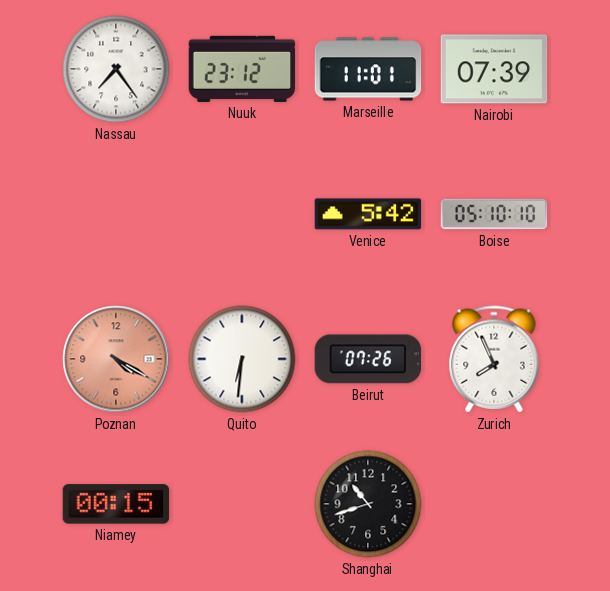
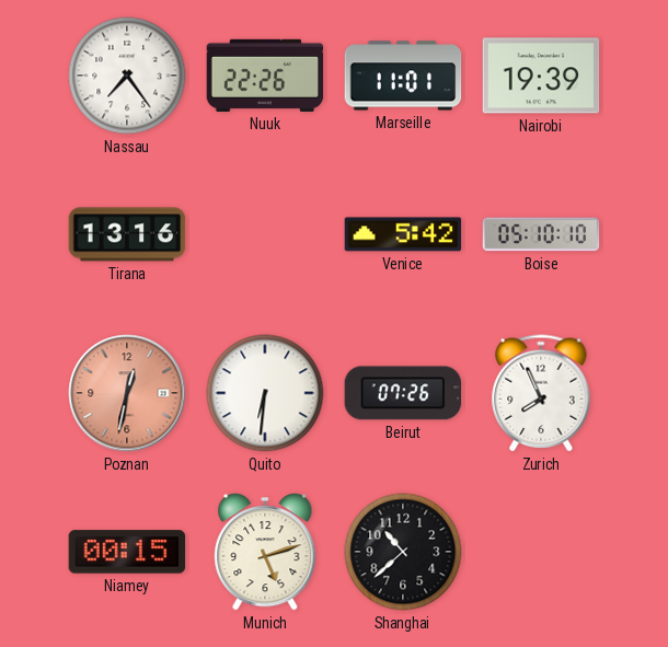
Nuuk: 23:12 -> 22:26 (265, 76)
Nairobi: 07:39 -> 19:39 (541, 76)
Tirana: none -> 13:16 (127, 234)
Poznan: 4:20 -> 12:32 (127, 393)
Munich: none -> 5:12 (265, 552)
Shanghai: 10:42 -> 10:38 (403, 552)
